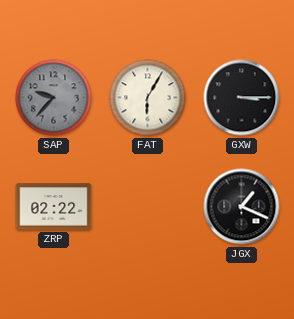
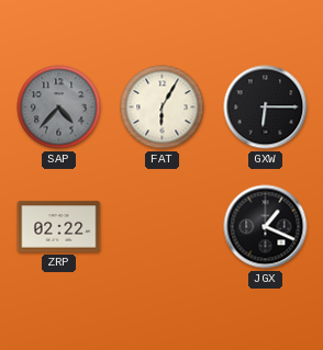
SAP: 9:37 -> 4:37 (59, 108)
GXW: 3:15 -> 6:15 (266, 108)
